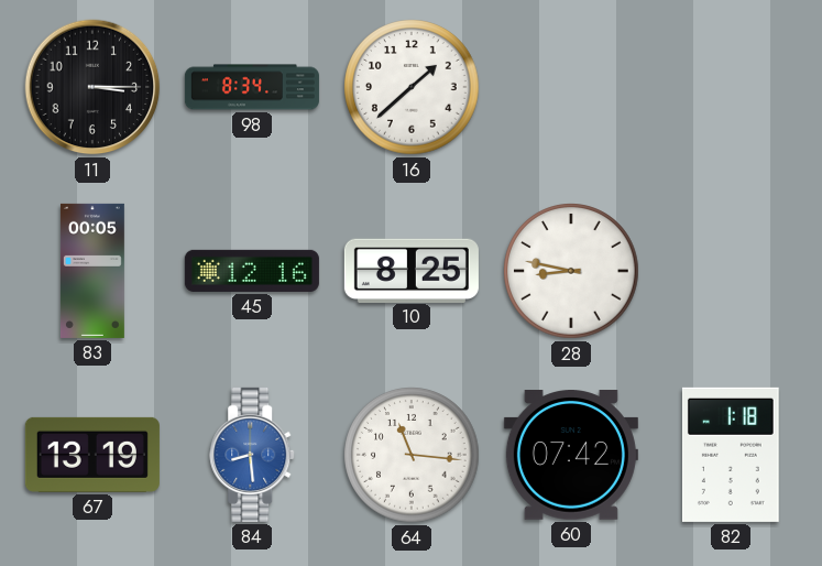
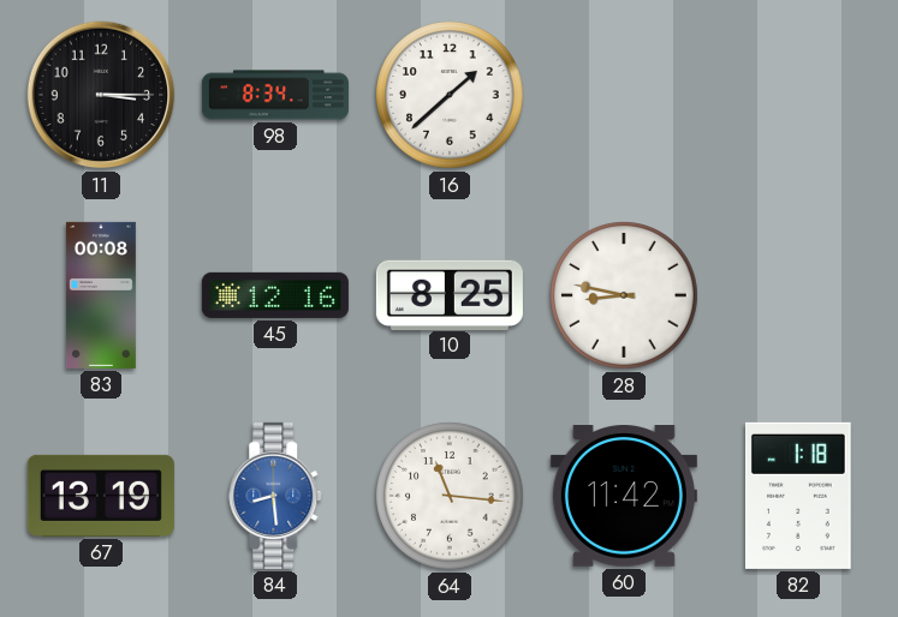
83: 00:05 -> 00:08 (101, 295)
60: 07:42 -> 11:42 (624, 497)
